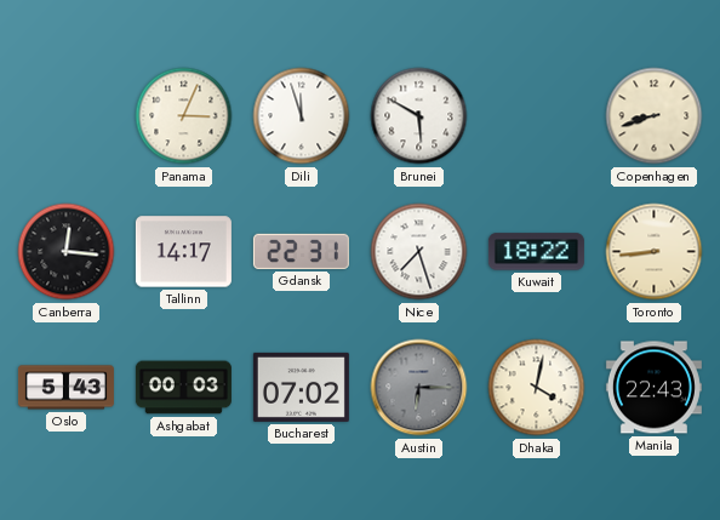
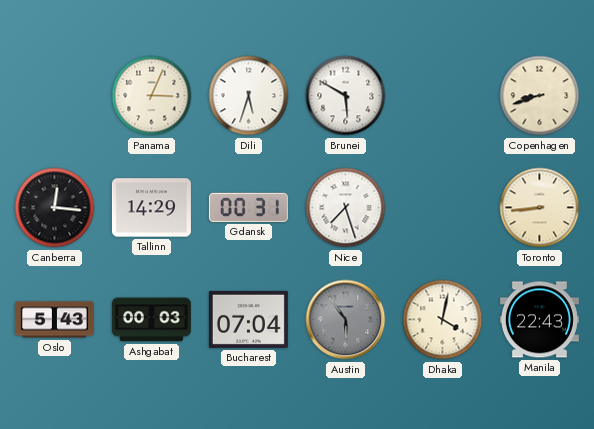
Dili: 11:57 -> 5:33 (249, 96)
Tallinn: 14:17 -> 14:29 (151, 208)
Gdansk: 22:31 -> 00:31 (248, 207)
Kuwait: 18:22 -> none (536, 252)
Bucharest: 07:02 -> 07:04 (248, 319)
Austin: 6:15 -> 5:54 (346, 320)
